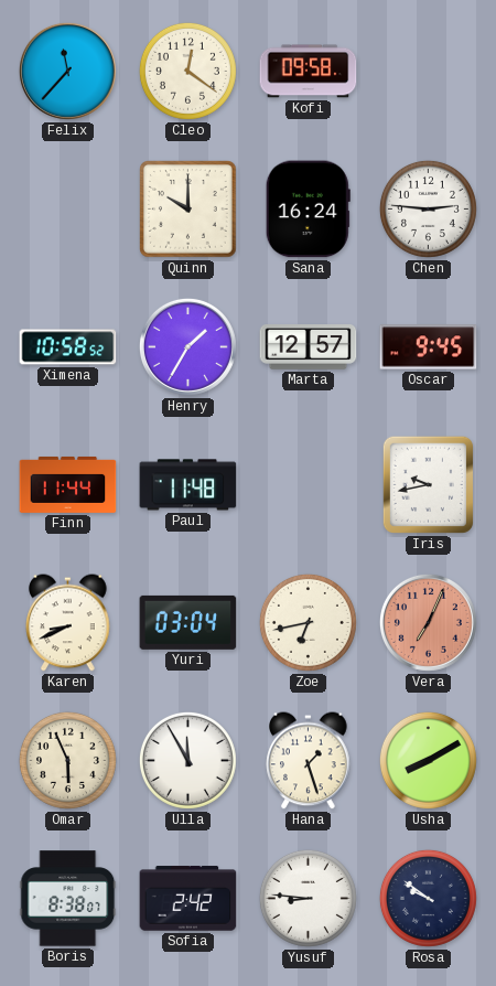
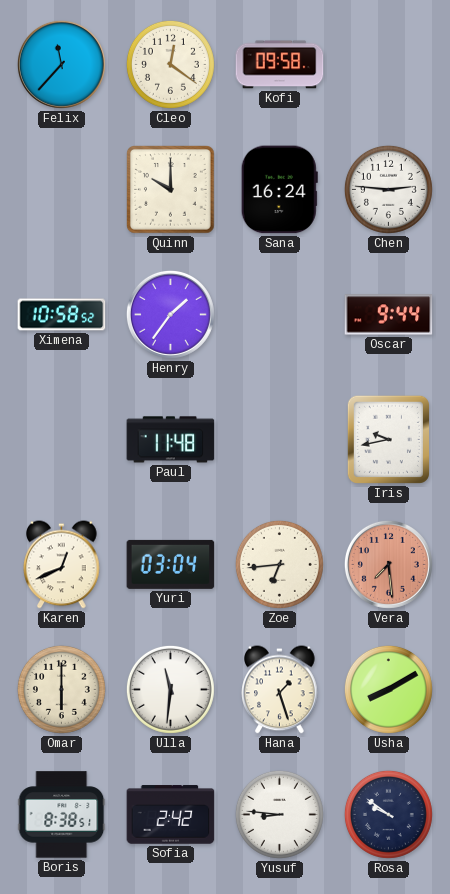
Henry: 1:35 -> 1:36 (170, 314)
Marta: 12:57 -> none (309, 347)
Oscar: 9:45 -> 9:44 (389, 315)
Finn: 11:44 -> none (68, 485)
Karen: 8:41 -> 12:41 (62, 565)
Zoe: 6:43 -> 6:44 (279, 564)
Vera: 7:04 -> 7:29 (388, 564)
Omar: 5:56 -> 6:00 (61, 689)
Ulla: 11:55 -> 11:31 (170, 689)
Boris: 8:38:07 -> 8:38:51 (62, 815)
